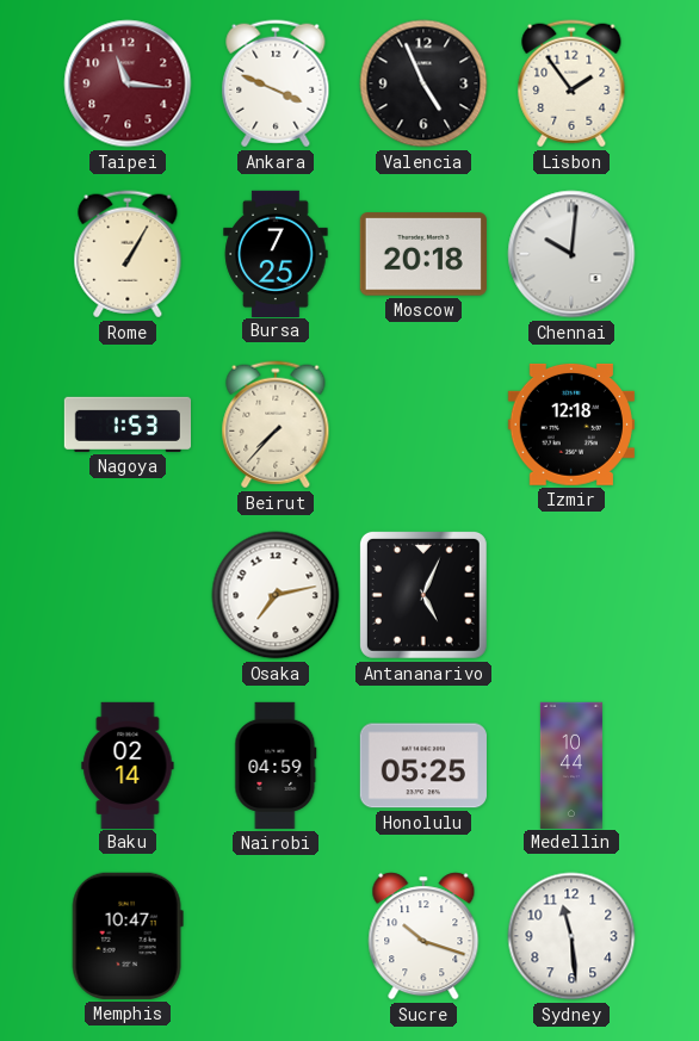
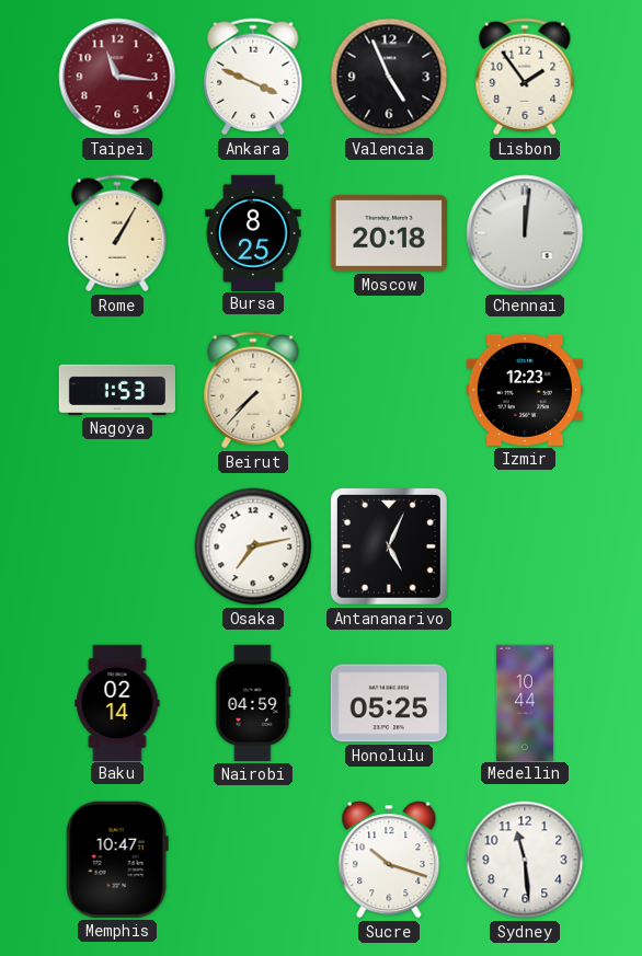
Bursa: 7:25 -> 8:25 (253, 232)
Chennai: 10:01 -> 12:01 (525, 233)
Izmir: 12:18 -> 12:23 (525, 390)
